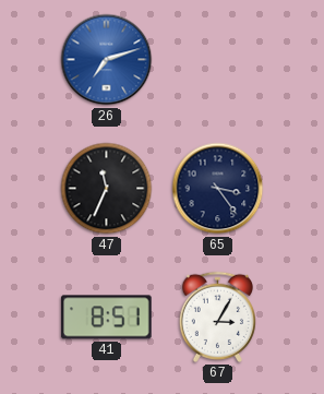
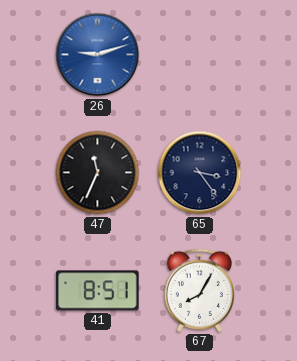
26: 7:12 -> 9:12 (98, 55)
67: 3:05 -> 8:05 (199, 290)
